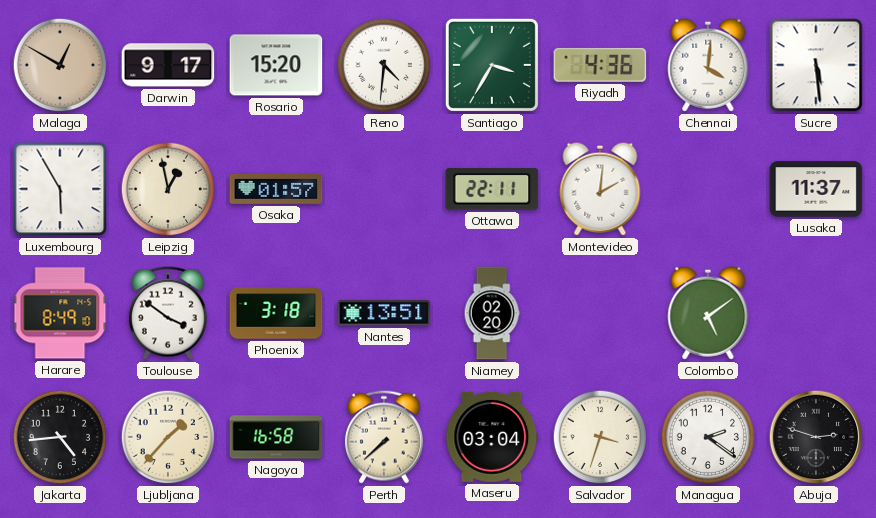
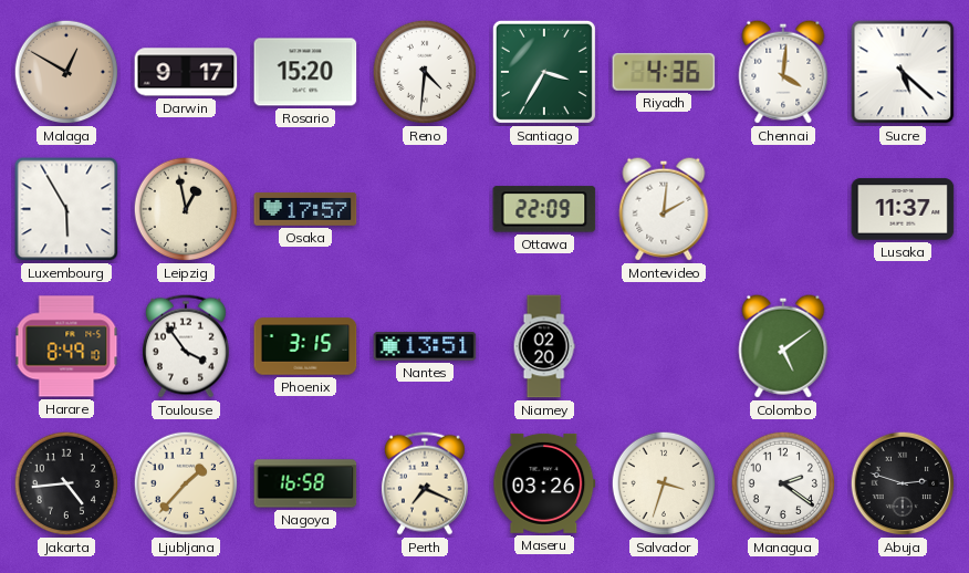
Sucre: 5:29 -> 5:22 (903, 72)
Osaka: 01:57 -> 17:57 (305, 209)
Ottawa: 22:11 -> 22:09 (544, 209)
Toulouse: 3:51 -> 3:54 (186, 346)
Phoenix: 3:18 -> 3:15 (305, 346)
Perth: 7:38 -> 7:19 (425, 483)
Maseru: 03:04 -> 03:26 (544, 483)
